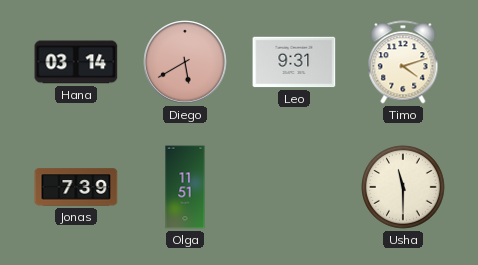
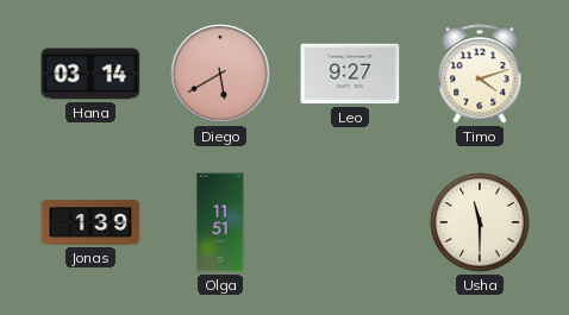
Leo: 9:31 -> 9:27 (350, 74)
Jonas: 7:39 -> 1:39 (90, 222)
